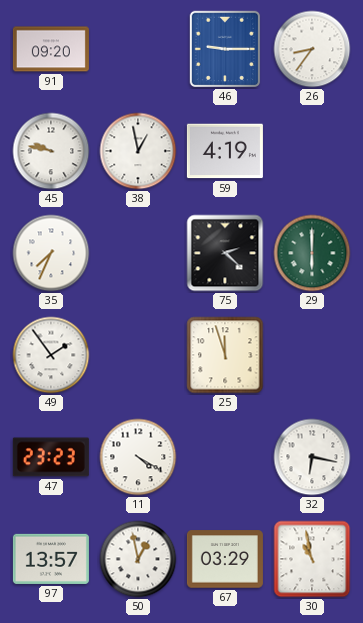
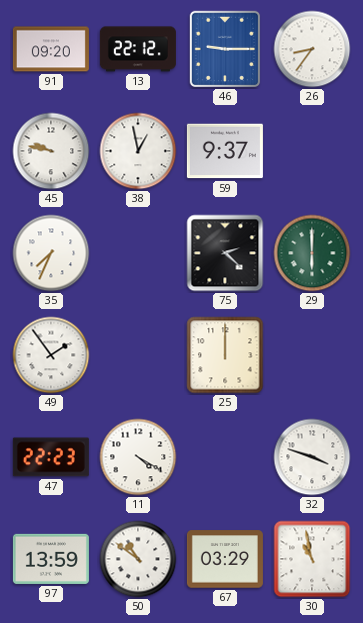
13: none -> 22:12 (138, 49)
59: 4:19 -> 9:37 (225, 151)
25: 11:57 -> 12:00 (225, 355)
47: 23:23 -> 22:23 (51, 457)
32: 6:17 -> 3:48 (312, 457)
97: 13:57 -> 13:59 (51, 559)
50: 12:58 -> 10:51 (138, 559)
